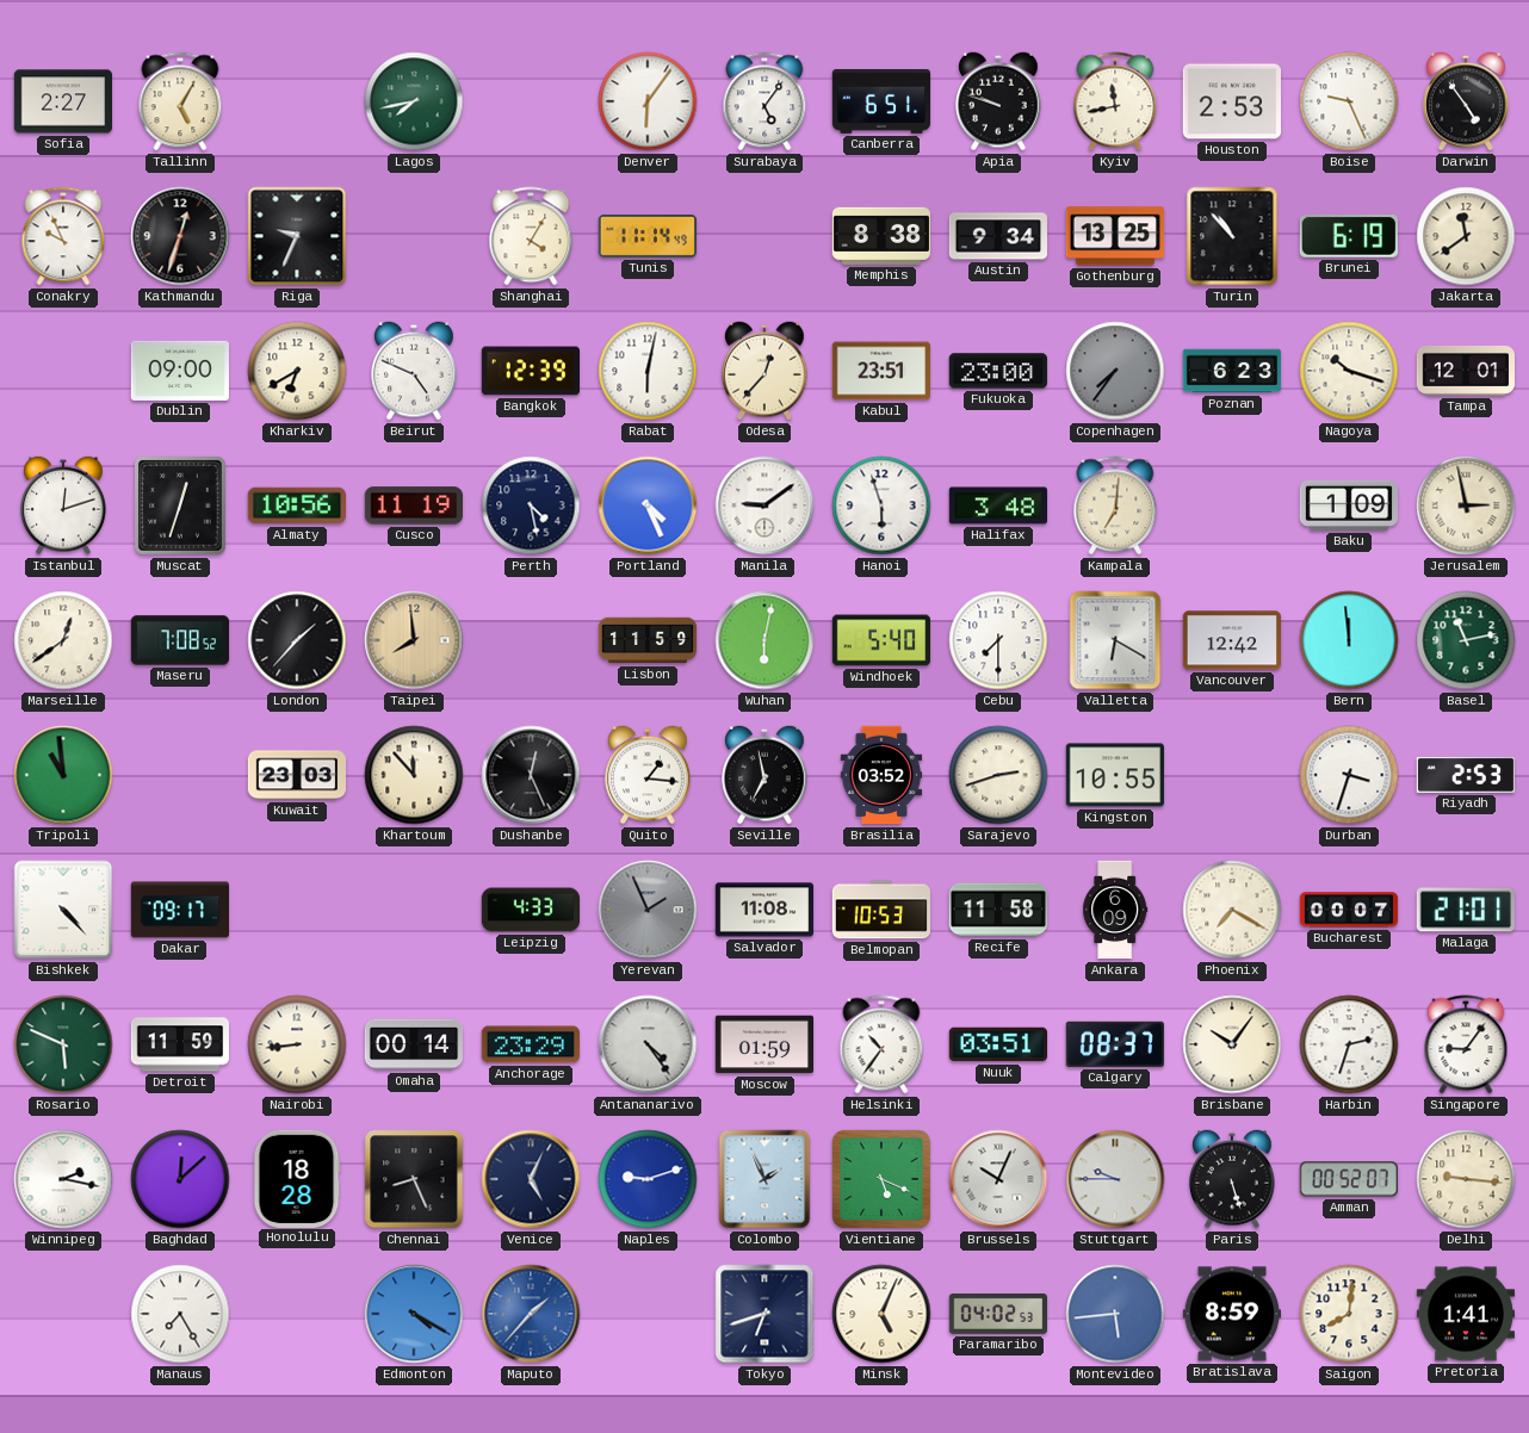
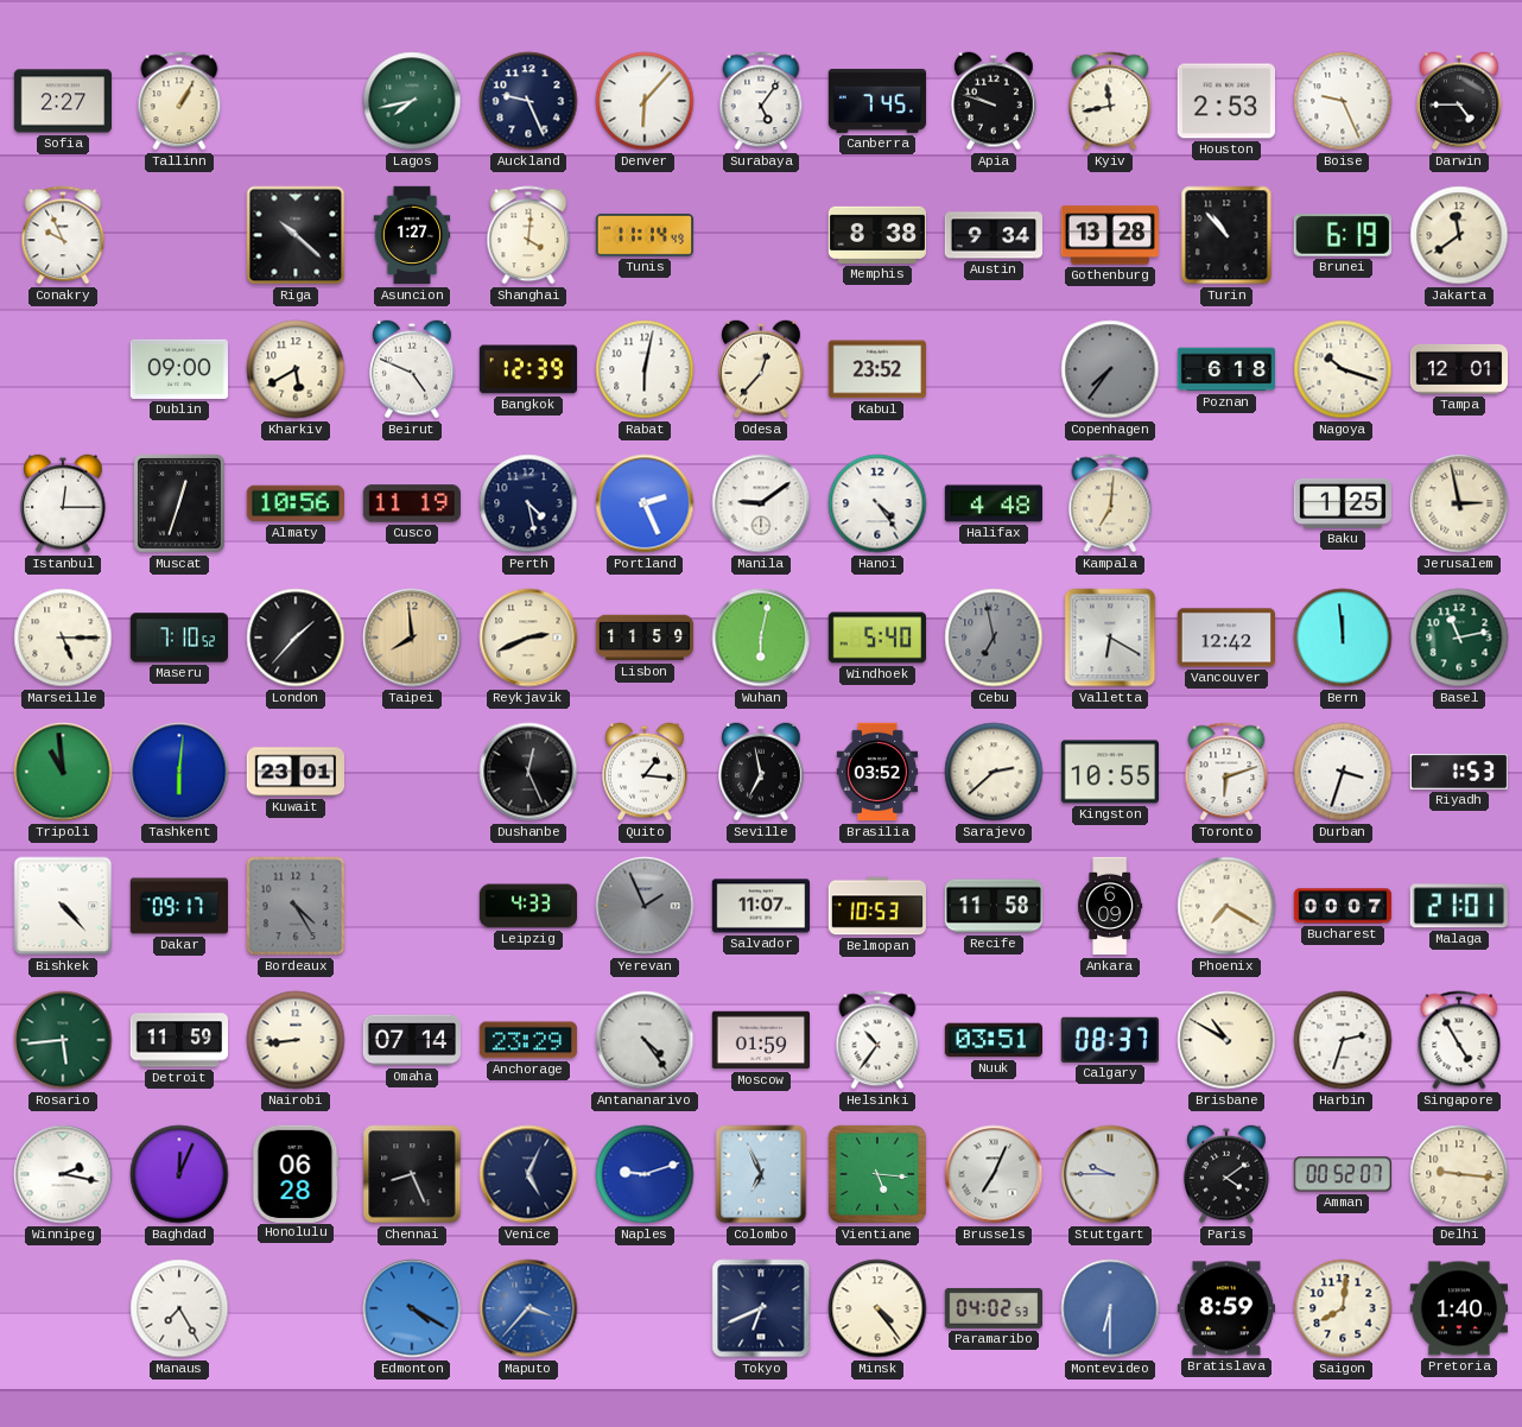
Tallinn: 5:05 -> 1:05 (179, 101)
Auckland: none -> 9:26 (528, 101)
Denver: 6:06 -> 6:07 (645, 101)
Canberra: 6:51 -> 7:45 (877, 101)
Darwin: 4:54 -> 4:45 (1459, 101)
Kathmandu: 12:33 -> none (180, 236)
Riga: 9:34 -> 10:22 (296, 235)
Asuncion: none -> 1:27 (412, 235)
Shanghai: 4:05 -> 4:01 (528, 235)
Gothenburg: 13:25 -> 13:28 (1109, 235)
Kharkiv: 6:40 -> 5:40 (296, 369)
Kabul: 23:51 -> 23:52 (876, 369)
Fukuoka: 23:00 -> none (998, 371)
Poznan: 6:23 -> 6:18 (1226, 369)
Istanbul: 12:12 -> 12:15 (63, 503)
Portland: 4:26 -> 2:26 (645, 503)
Hanoi: 5:57 -> 4:24 (877, 503)
Halifax: 3:48 -> 4:48 (993, 503)
Baku: 1:09 -> 1:25 (1343, 503)
Marseille: 12:39 -> 5:15 (63, 638)
Maseru: 7:08 -> 7:10 (178, 638)
Reykjavik: none -> 2:41 (528, 638)
Cebu: 7:30 -> 6:58 (994, 638)
Cebu dial: white -> grey (994, 638)
Tashkent: none -> 6:01 (179, 772)
Kuwait: 23:03 -> 23:01 (294, 772)
Khartoum: 11:53 -> none (414, 775)
Sarajevo: 2:42 -> 2:38 (994, 772)
Toronto: none -> 6:12 (1226, 772)
Riyadh: 2:53 -> 1:53 (1459, 773)
Bordeaux: none -> 4:25 (296, 906)
Salvador: 11:08 -> 11:07 (760, 906)
Rosario: 5:49 -> 5:44 (63, 1040)
Omaha: 00:14 -> 07:14 (411, 1040)
Brisbane: 10:06 -> 10:50 (1226, 1040)
Singapore: 9:06 -> 4:55 (1459, 1040)
Baghdad: 12:08 -> 12:04 (179, 1174)
Honolulu: 18:28 -> 06:28 (296, 1173)
Colombo: 1:56 -> 6:56 (761, 1174)
Vientiane: 5:19 -> 5:16 (877, 1174)
Brussels: 10:04 -> 7:04 (994, 1174)
Paris: 5:27 -> 4:09 (1226, 1174)
Maputo: 1:37 -> 3:37 (528, 1308)
Tokyo: 6:42 -> 6:41 (761, 1308)
Minsk: 5:04 -> 4:24 (877, 1308)
Montevideo: 5:44 -> 6:30 (1110, 1308)
Pretoria: 1:41 -> 1:40 (1458, 1308)
